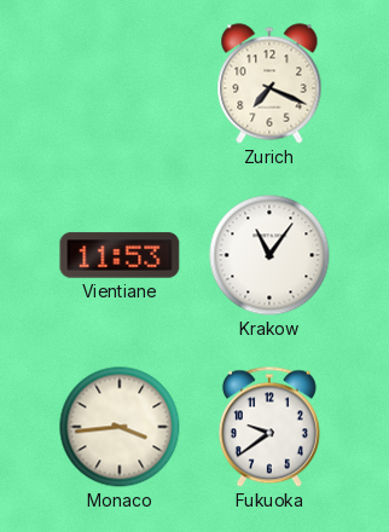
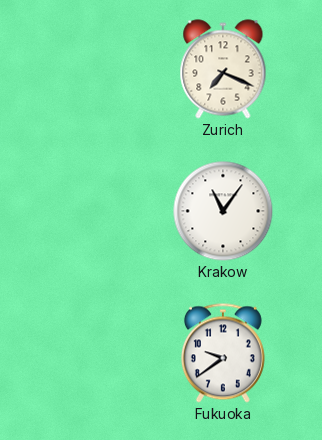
Vientiane: 11:53 -> none (120, 255)
Monaco: 3:44 -> none (120, 427)
